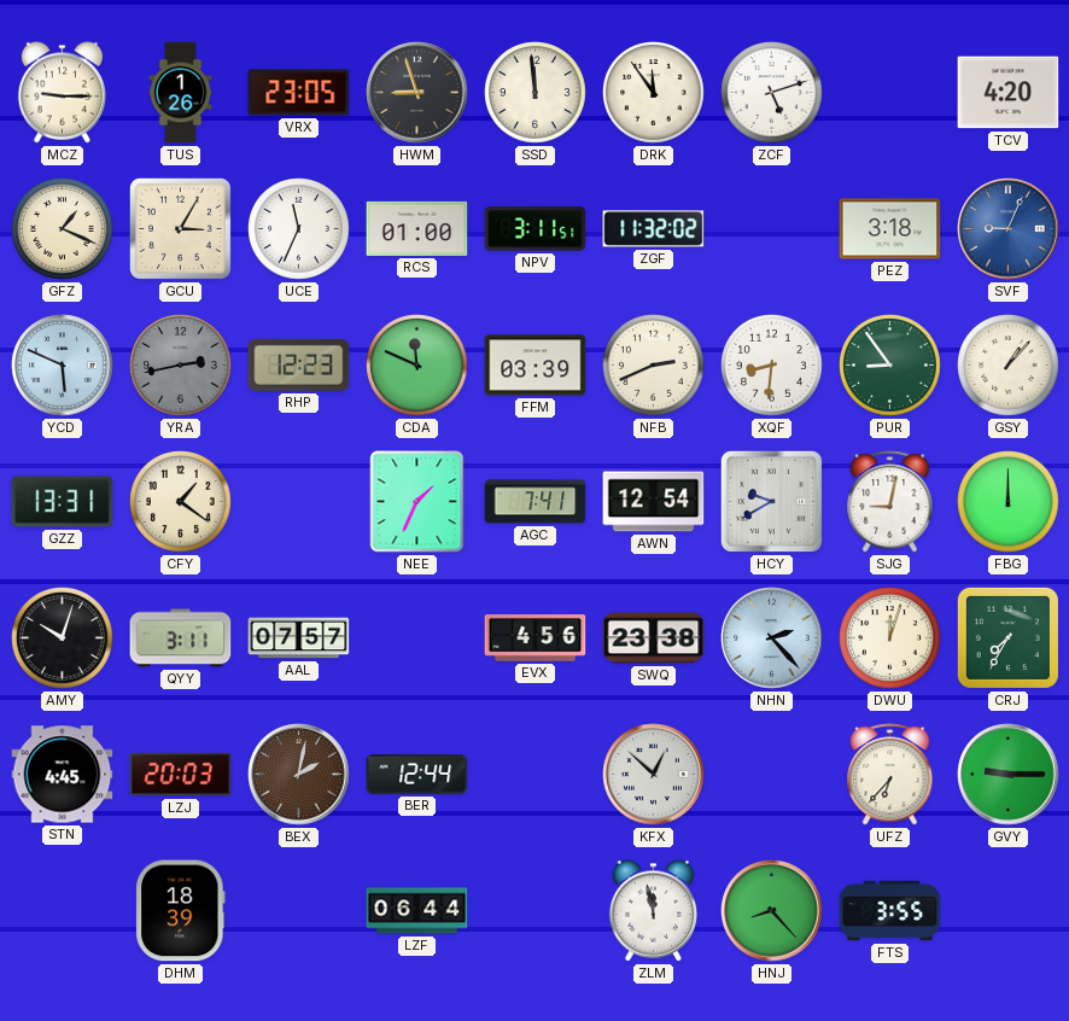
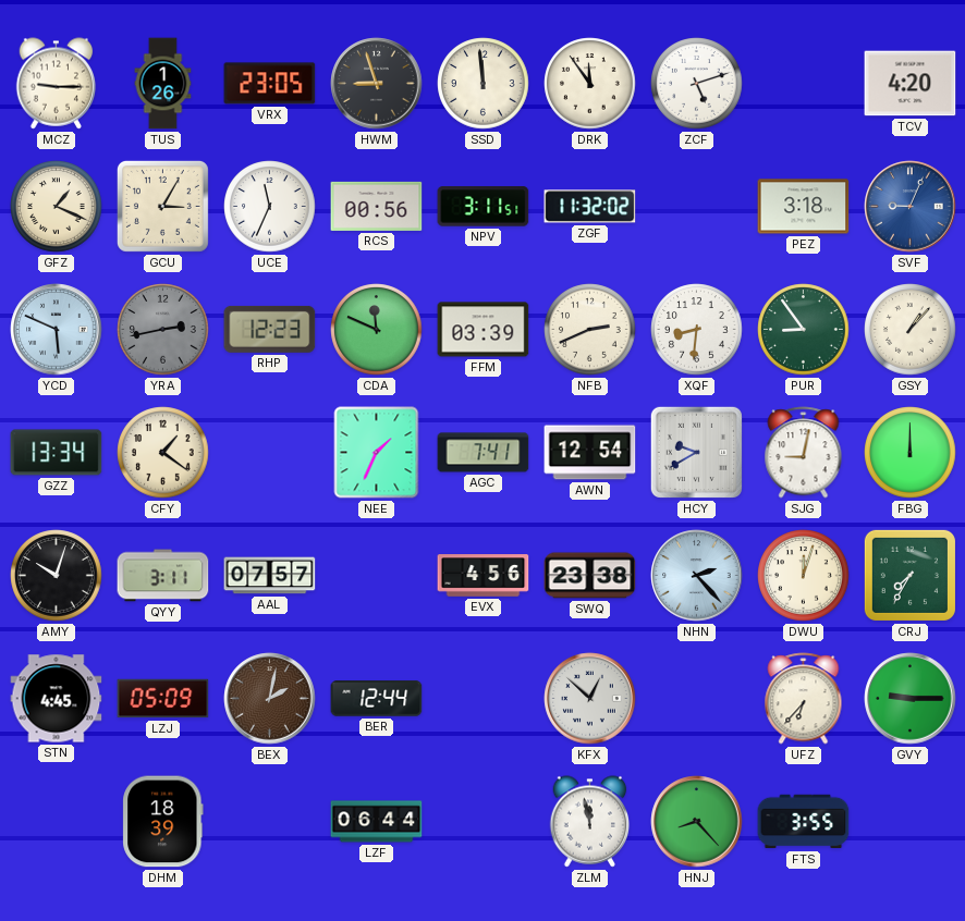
RCS: 01:00 -> 00:56 (377, 206)
GZZ: 13:31 -> 13:34 (57, 453)
LZJ: 20:03 -> 05:09 (163, 699)
